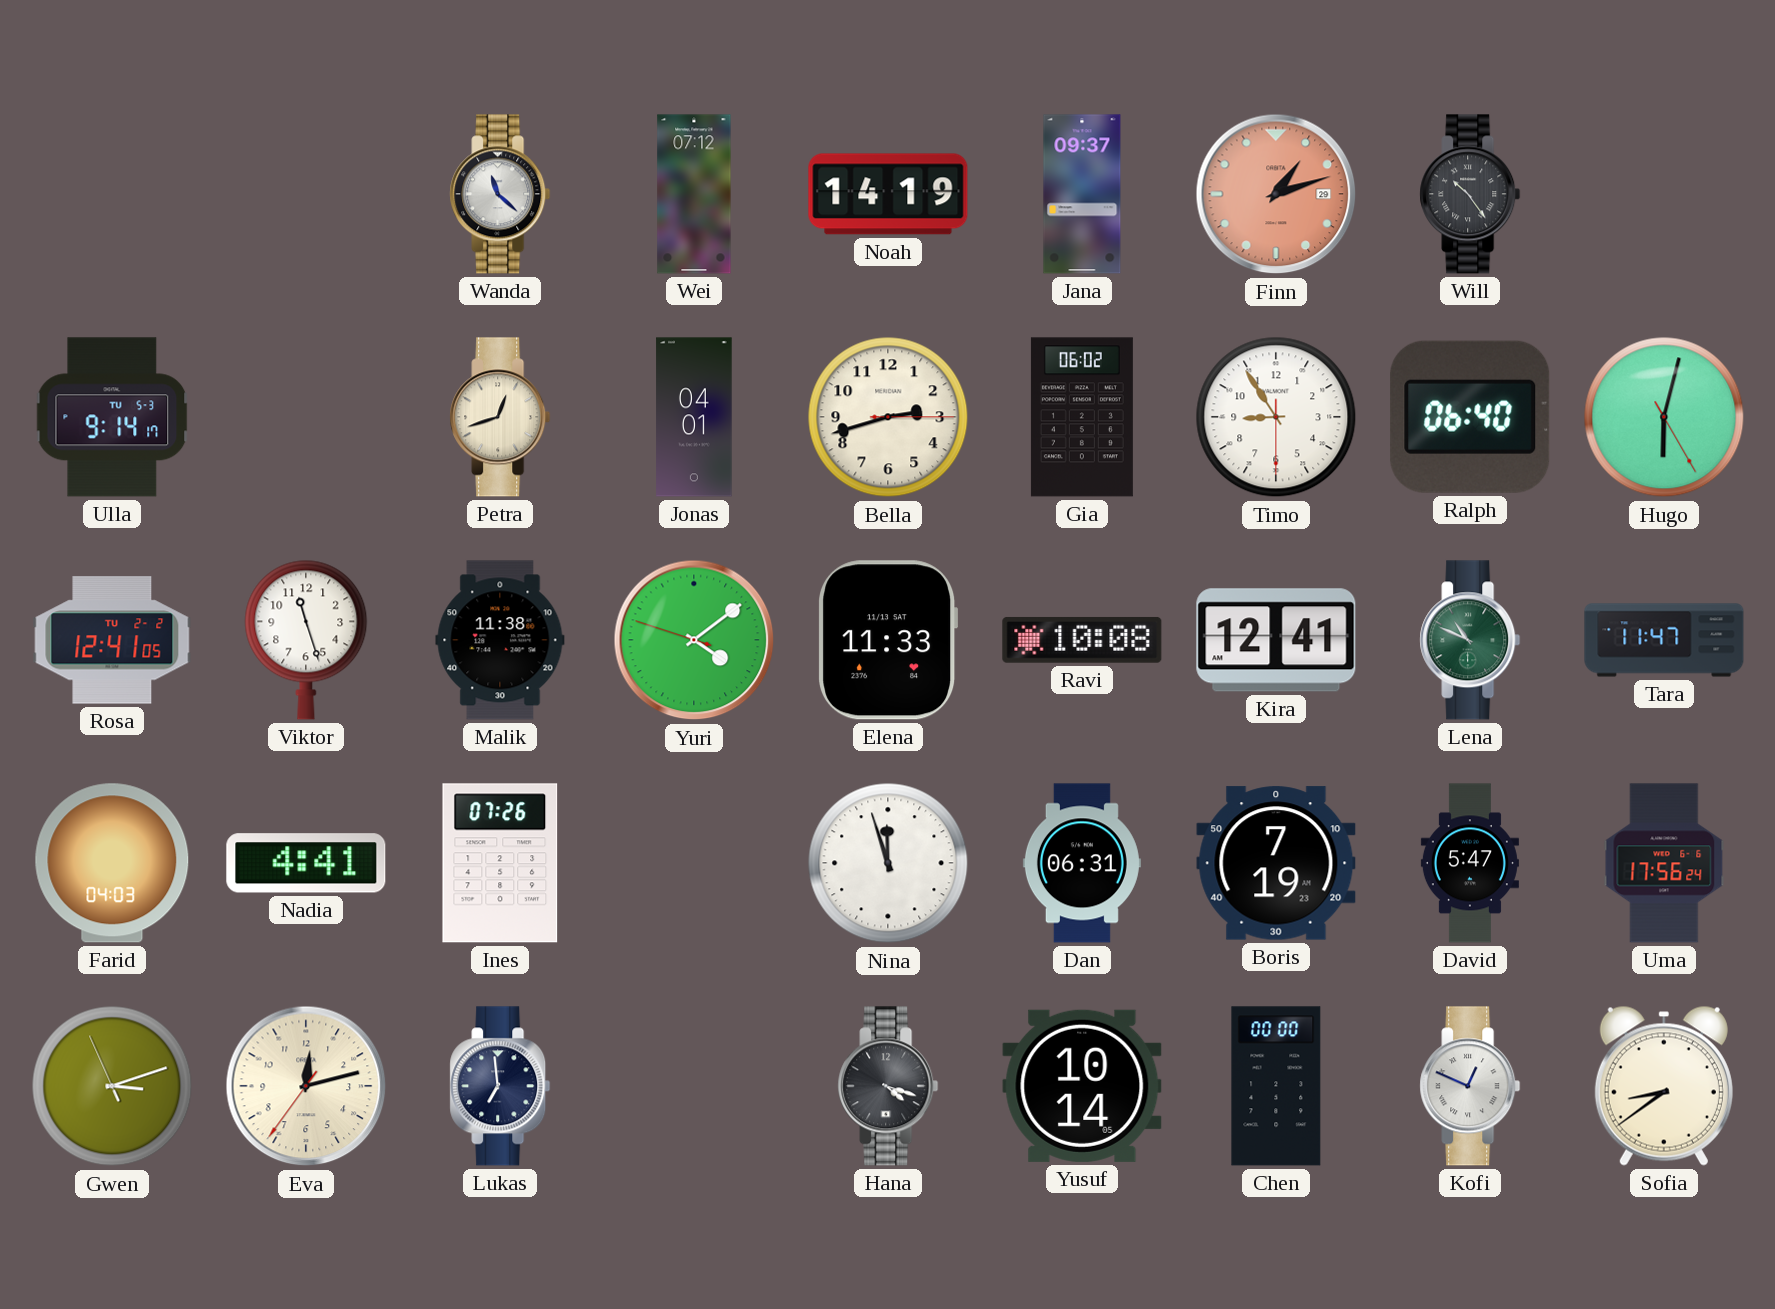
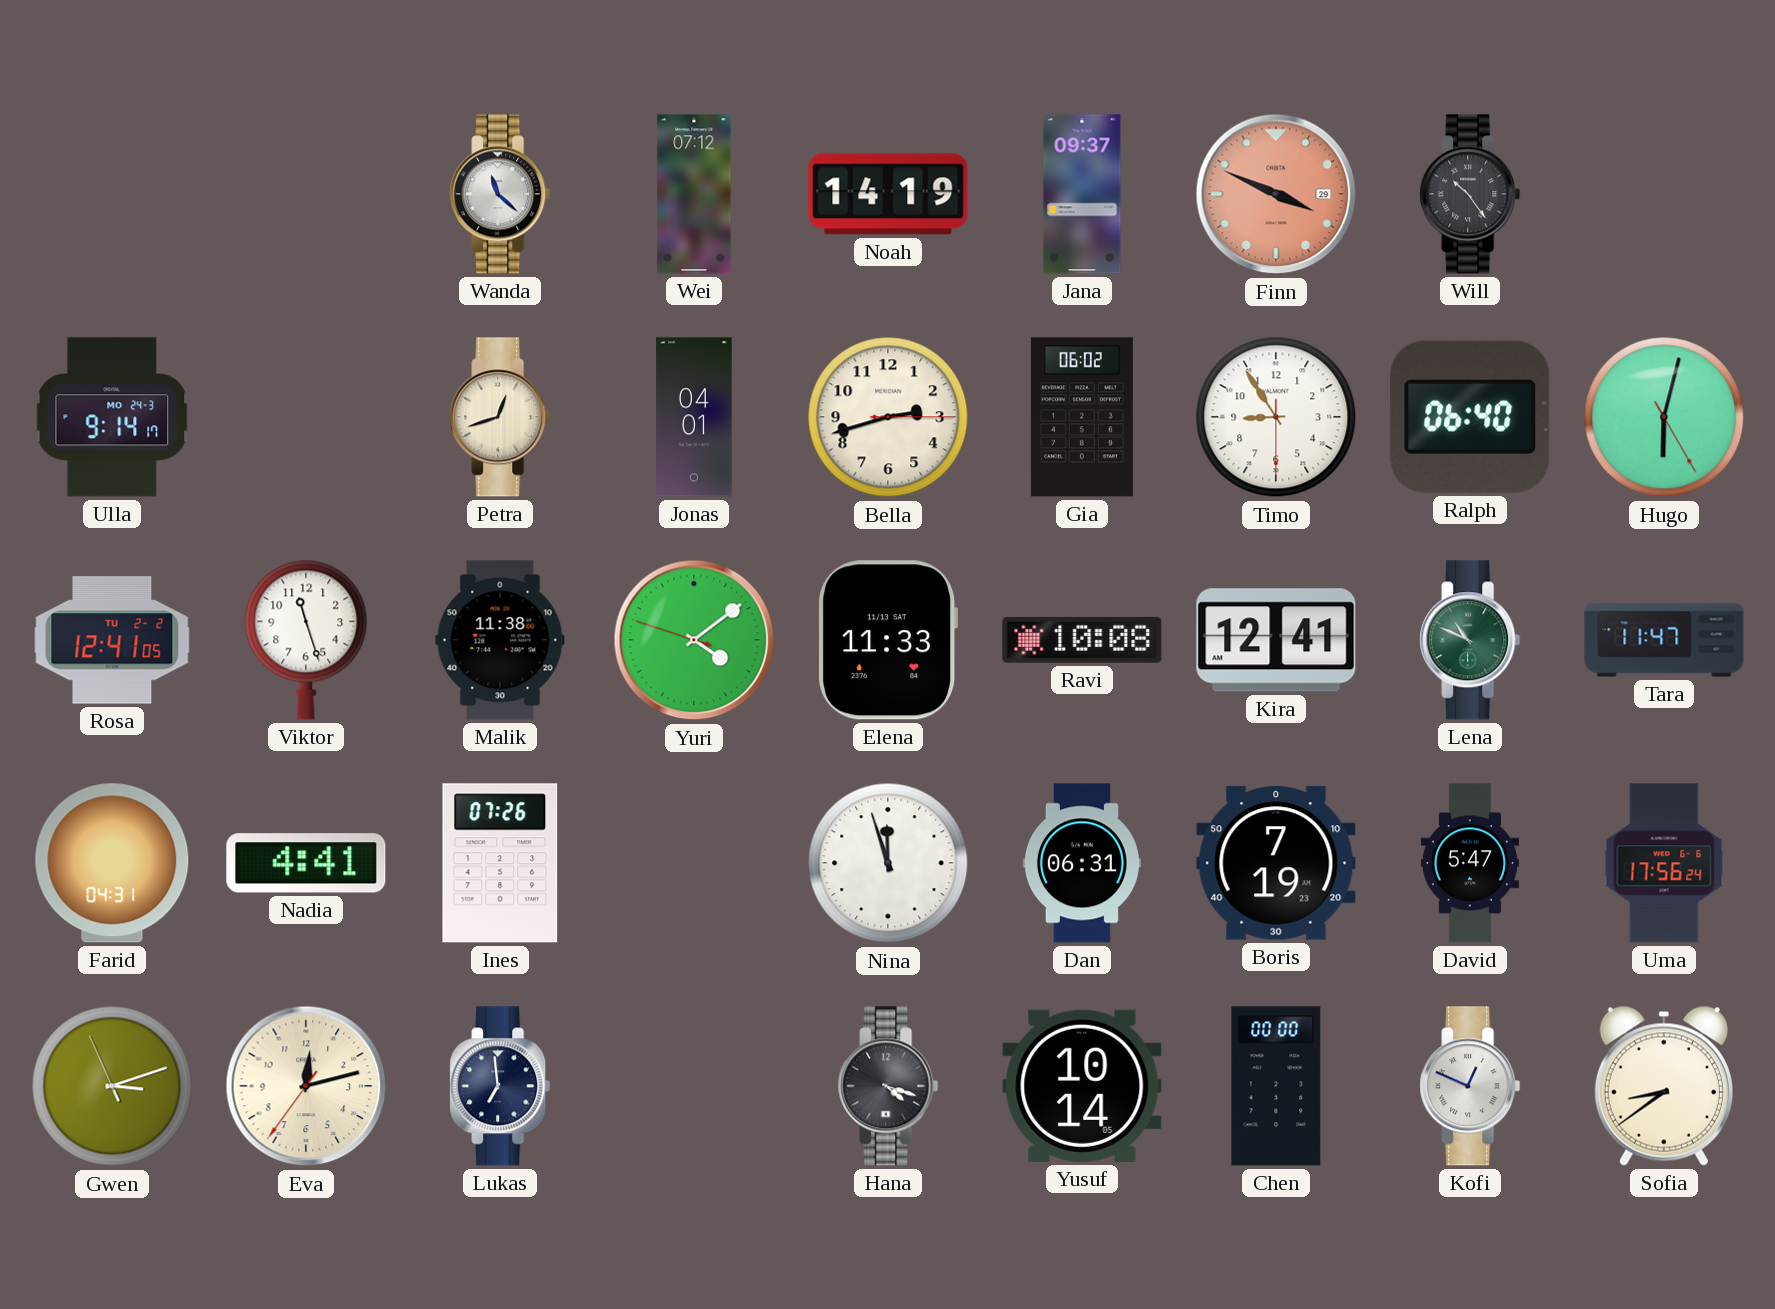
Finn: 1:12 -> 3:49 (1276, 194)
Ulla date: TU 5-3 -> MO 24-3 (112, 417)
Farid: 04:03 -> 04:31 (112, 863)
